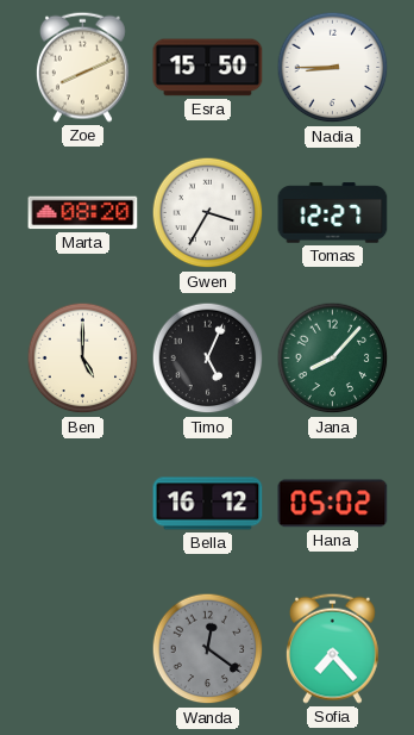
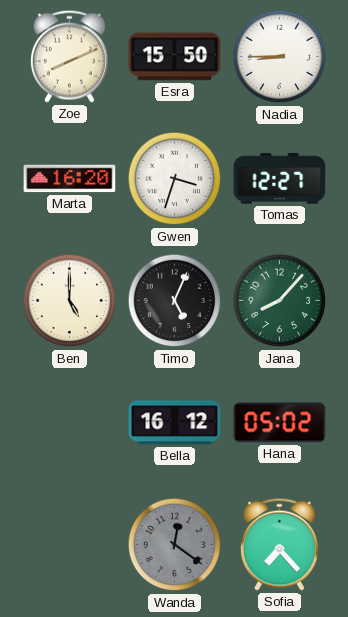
Marta: 08:20 -> 16:20 (70, 179)
Gwen: 3:35 -> 3:33 (175, 179)
